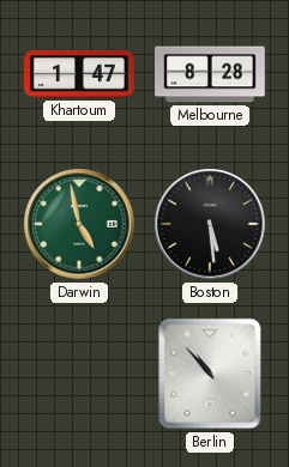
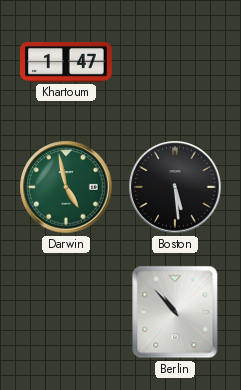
Melbourne: 8:28 -> none (211, 74)
